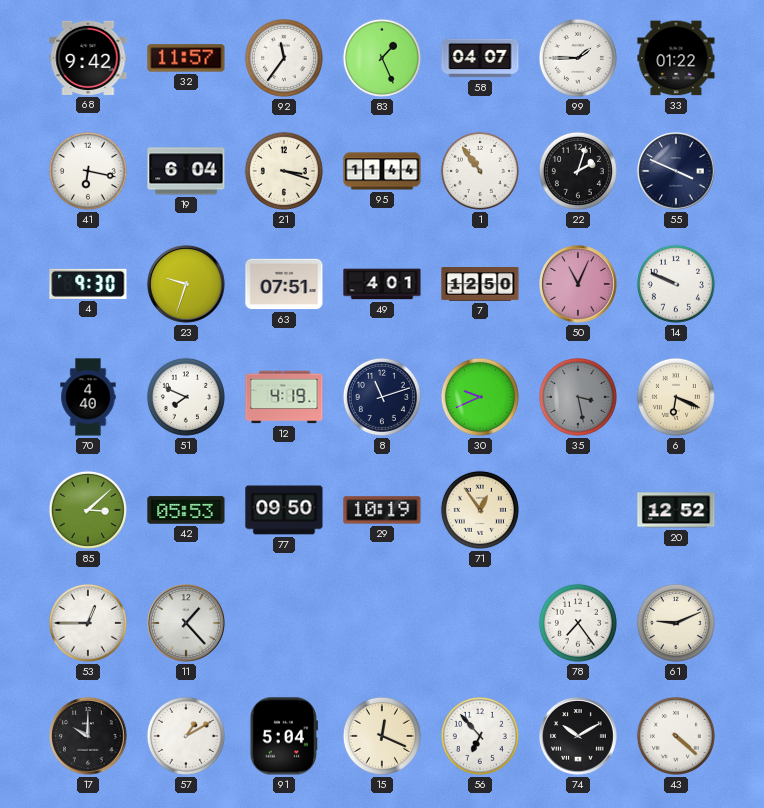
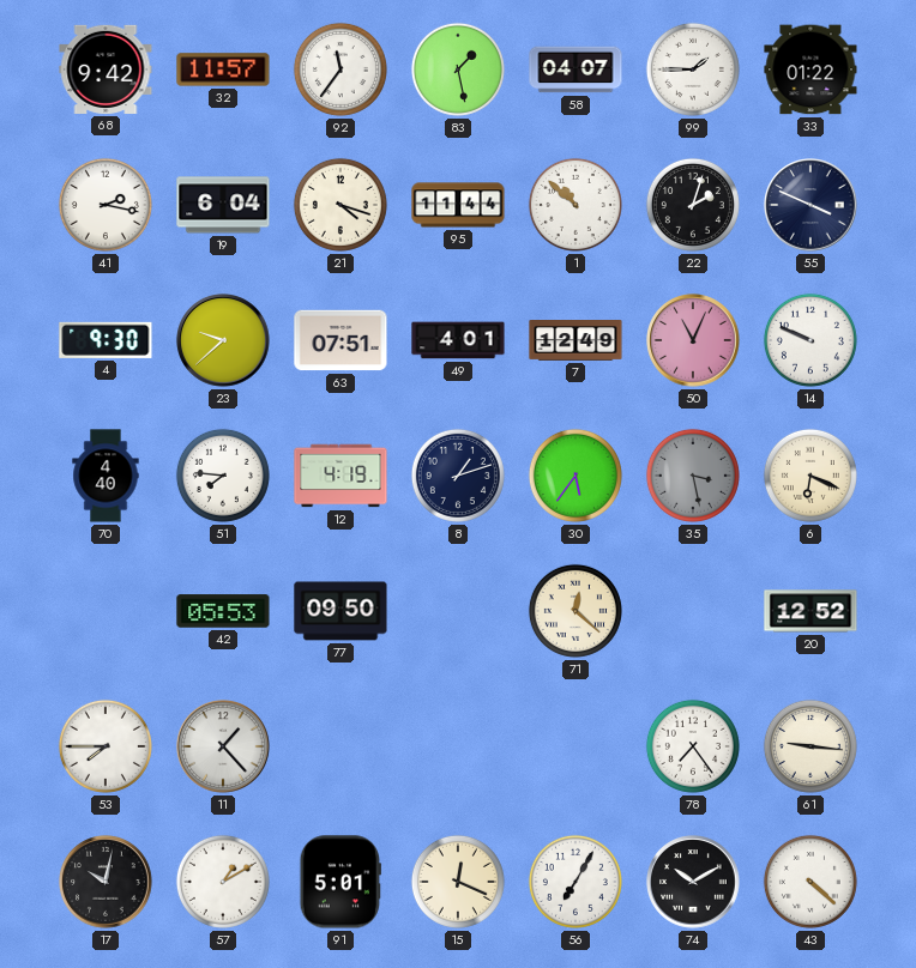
83: 1:26 -> 1:28 (458, 69)
41: 6:17 -> 2:17 (106, 205)
21: 3:18 -> 4:18 (341, 205)
1: 10:54 -> 10:52 (575, 205)
23: 9:33 -> 9:38 (223, 340)
7: 12:50 -> 12:49 (575, 341)
51: 7:49 -> 7:46 (223, 476)
8: 11:12 -> 1:12 (458, 476)
30: 9:41 -> 5:36 (575, 476)
85: 3:08 -> none (88, 510)
29: 10:19 -> none (382, 510)
71: 12:54 -> 12:22 (575, 611)
53: 12:45 -> 7:45 (106, 746)
61: 9:11 -> 9:16 (810, 746)
17: 10:00 -> 10:02 (106, 882)
91: 5:04 -> 5:01 (341, 882)
56: 6:53 -> 7:05 (575, 882)
